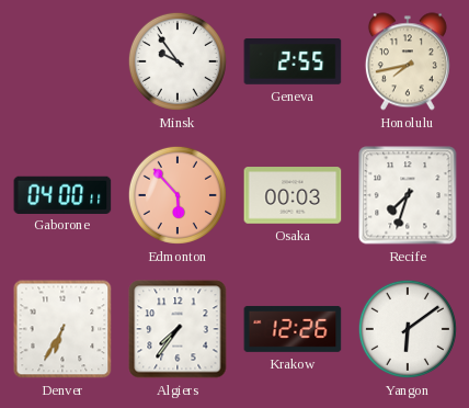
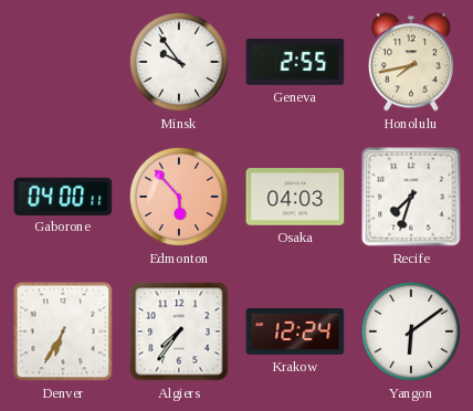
Osaka: 00:03 -> 04:03 (295, 197)
Krakow: 12:26 -> 12:24 (295, 331)
